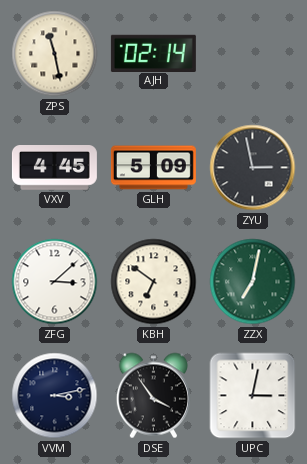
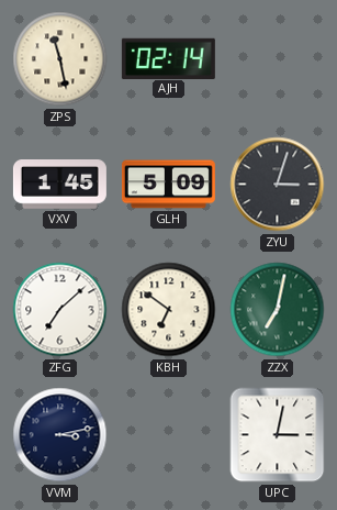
VXV: 4:45 -> 1:45 (59, 185)
ZYU: 2:58 -> 3:03 (278, 185)
ZFG: 3:08 -> 7:08 (60, 310)
DSE: 3:54 -> none (153, 396)
